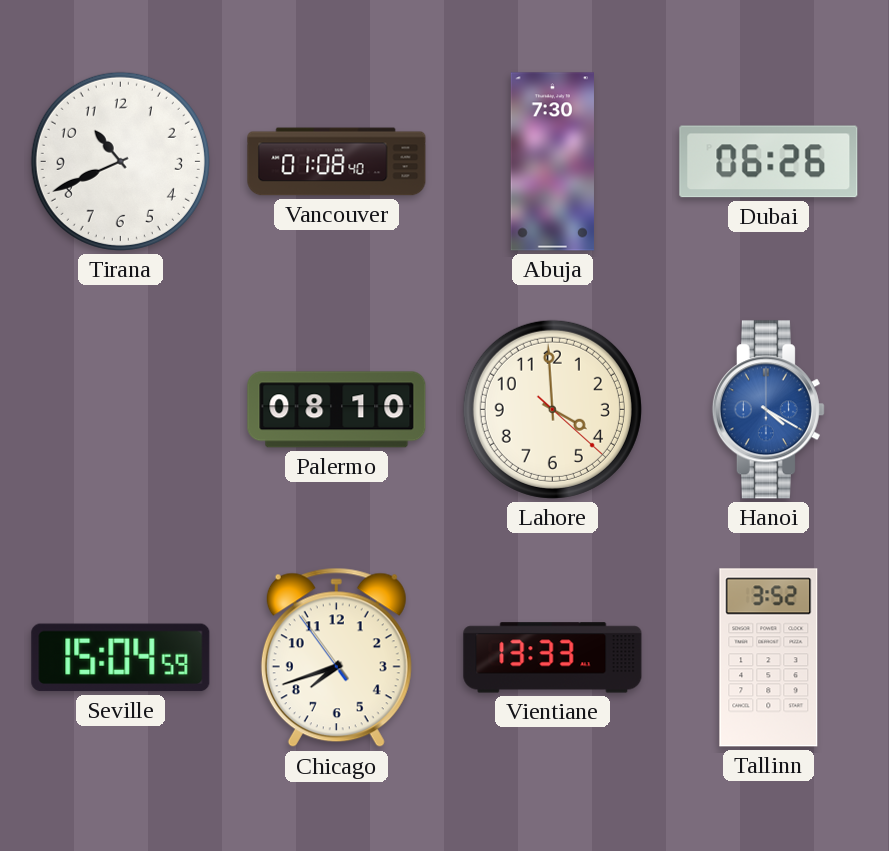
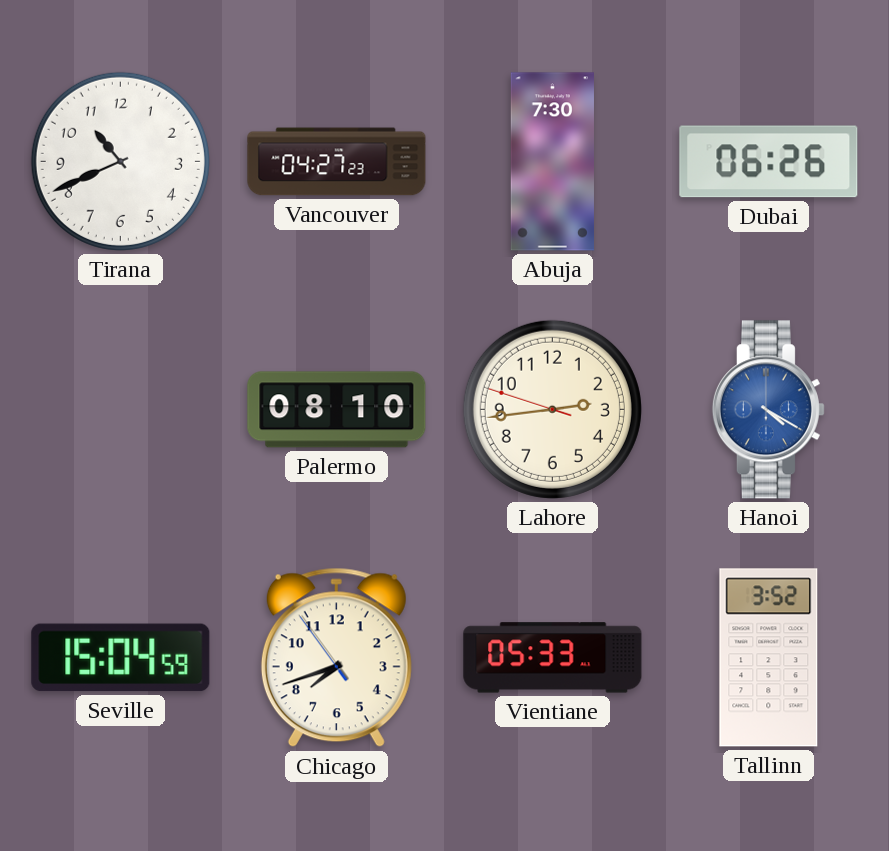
Vancouver: 01:08 -> 04:27 (337, 162)
Lahore: 3:59 -> 2:43 (552, 409)
Vientiane: 13:33 -> 05:33 (553, 658)
